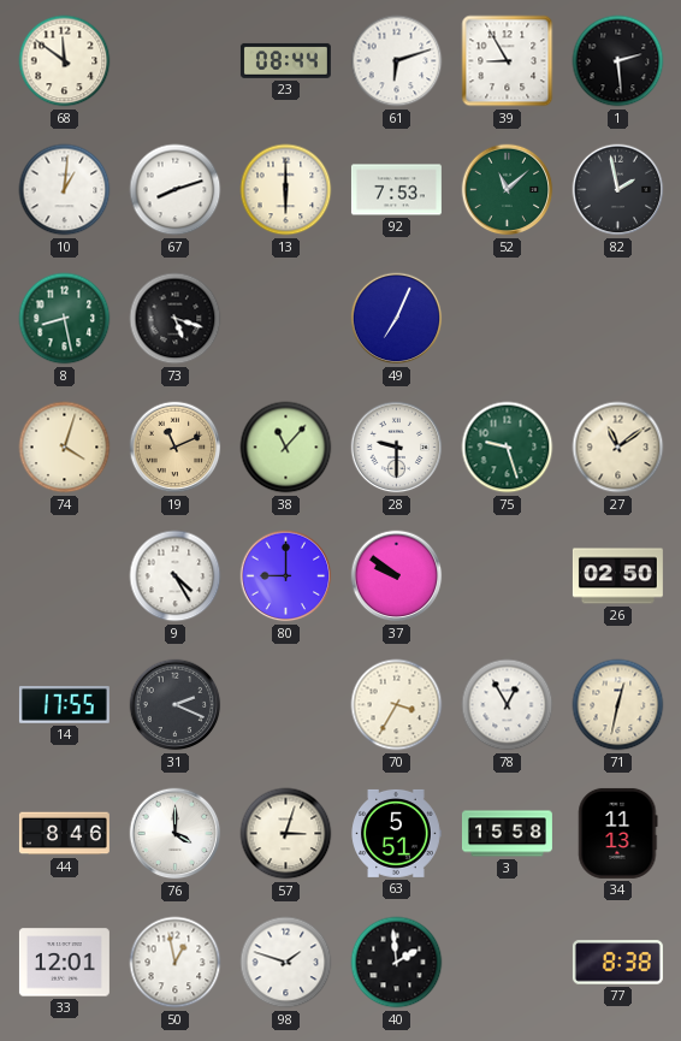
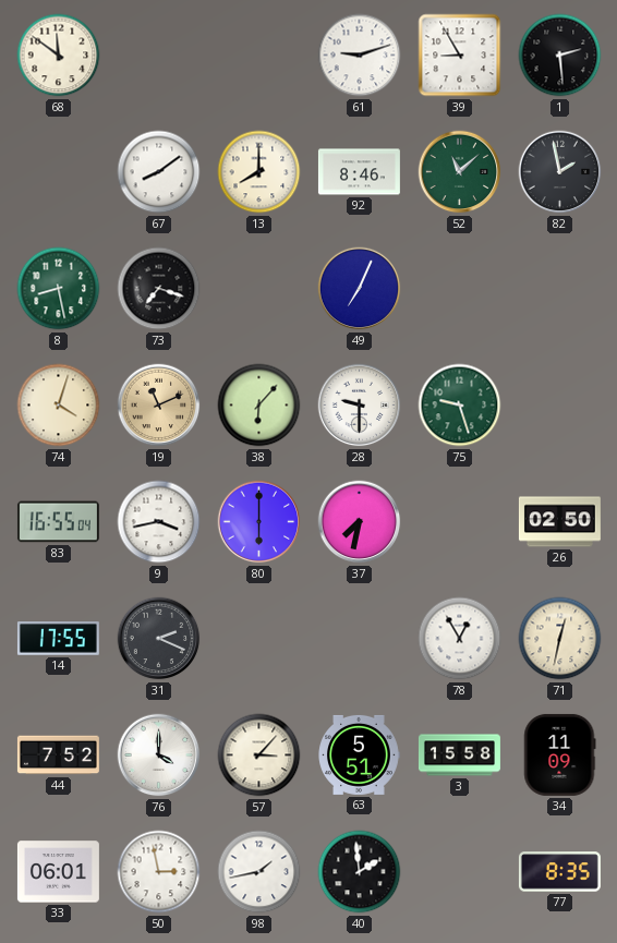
23: 08:44 -> none (285, 60)
61: 6:12 -> 9:12 (360, 56)
10: 1:01 -> none (65, 190)
67: 8:12 -> 8:09 (159, 172)
13: 6:00 -> 8:00 (259, 172)
92: 7:53 -> 8:46 (359, 172)
73: 5:18 -> 7:18 (159, 289)
38: 11:07 -> 6:07 (259, 406)
27: 11:09 -> none (618, 448)
83: none -> 16:55 (58, 522)
9: 4:25 -> 3:43 (159, 522)
80: 9:00 -> 6:00 (259, 522)
37: 9:51 -> 7:32 (360, 522)
70: 3:35 -> none (397, 705)
44: 8:46 -> 7:52 (58, 755)
57: 3:03 -> 3:07 (259, 755)
34: 11:13 -> 11:09 (560, 754)
33: 12:01 -> 06:01 (58, 872)
50: 12:58 -> 2:58 (159, 872)
98: 1:48 -> 1:43 (259, 872)
77: 8:38 -> 8:35 (559, 872)
